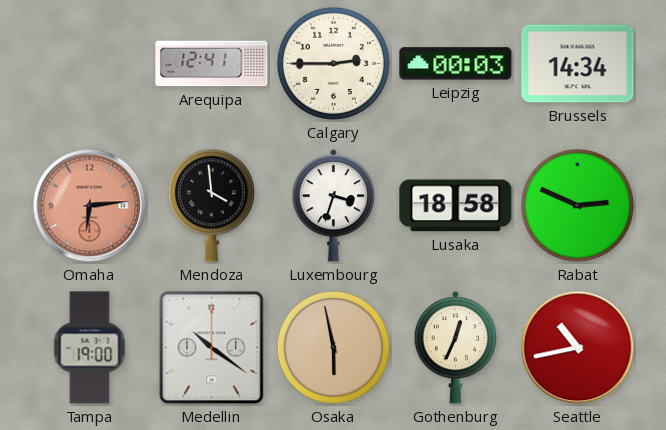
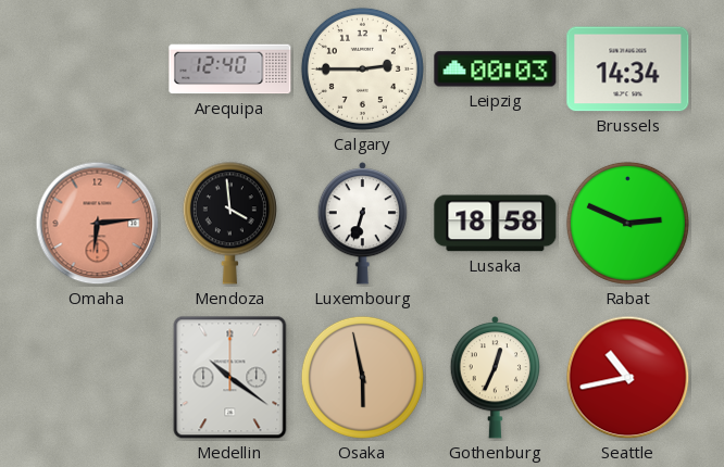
Arequipa: 12:41 -> 12:40 (230, 70)
Luxembourg: 3:33 -> 6:33 (363, 224)
Tampa: 19:00 -> none (90, 348)
